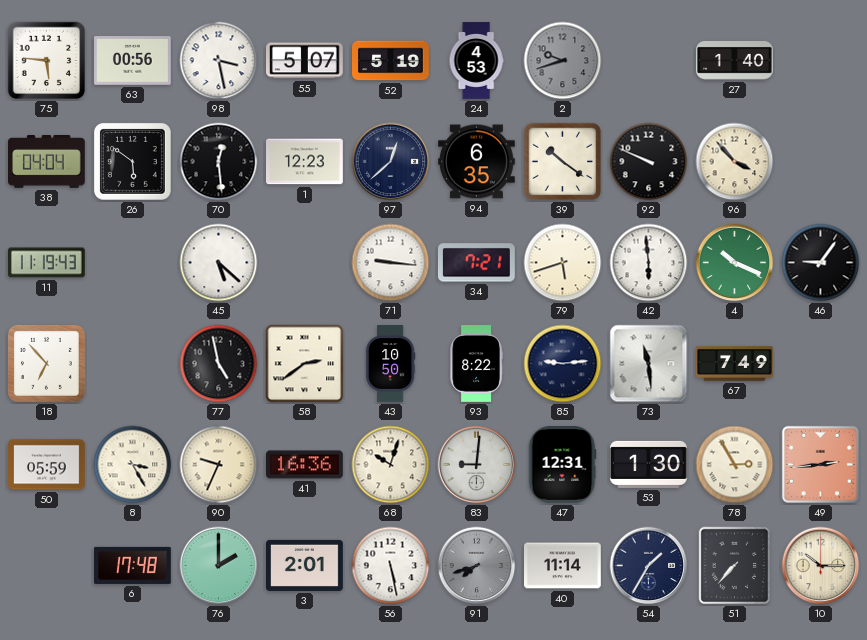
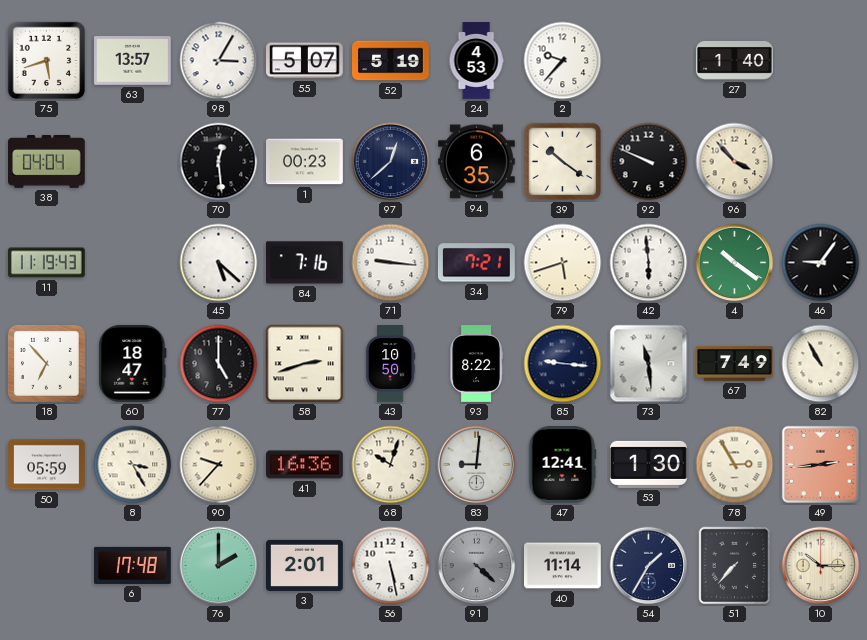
75: 5:46 -> 5:42 (47, 61)
63: 00:56 -> 13:57 (133, 61)
98: 3:28 -> 3:05 (219, 61)
2: 9:42 -> 9:37 (563, 61)
2 dial: grey -> white (563, 61)
26: 5:51 -> none (132, 161)
1: 12:23 -> 00:23 (305, 162)
84: none -> 7:16 (305, 263)
4: 10:19 -> 10:21 (735, 263)
60: none -> 18:47 (133, 363)
77: 4:58 -> 5:00 (219, 364)
58: 2:39 -> 2:42 (305, 364)
85: 9:14 -> 9:16 (563, 364)
82: none -> 10:55 (821, 364)
90: 9:34 -> 9:37 (219, 465)
47: 12:31 -> 12:41 (562, 465)
91: 7:42 -> 4:22 (477, 566)
